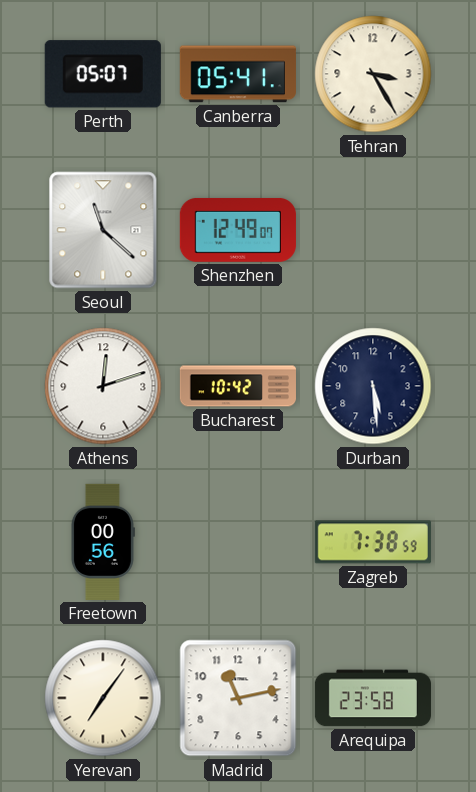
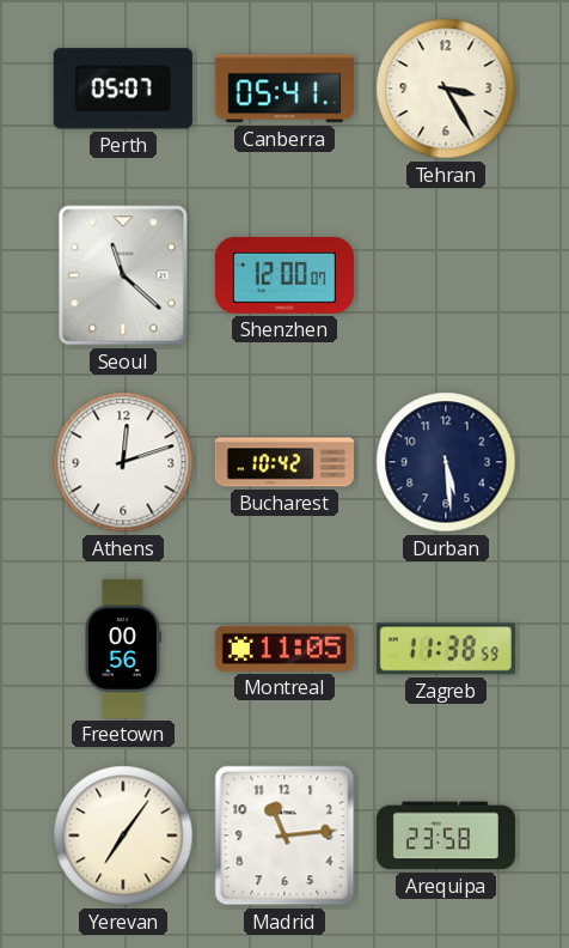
Shenzhen: 12:49 -> 12:00 (284, 275)
Montreal: none -> 11:05 (284, 649)
Zagreb: 7:38 -> 11:38 (446, 649)
Madrid: 11:13 -> 11:14 (284, 835)
